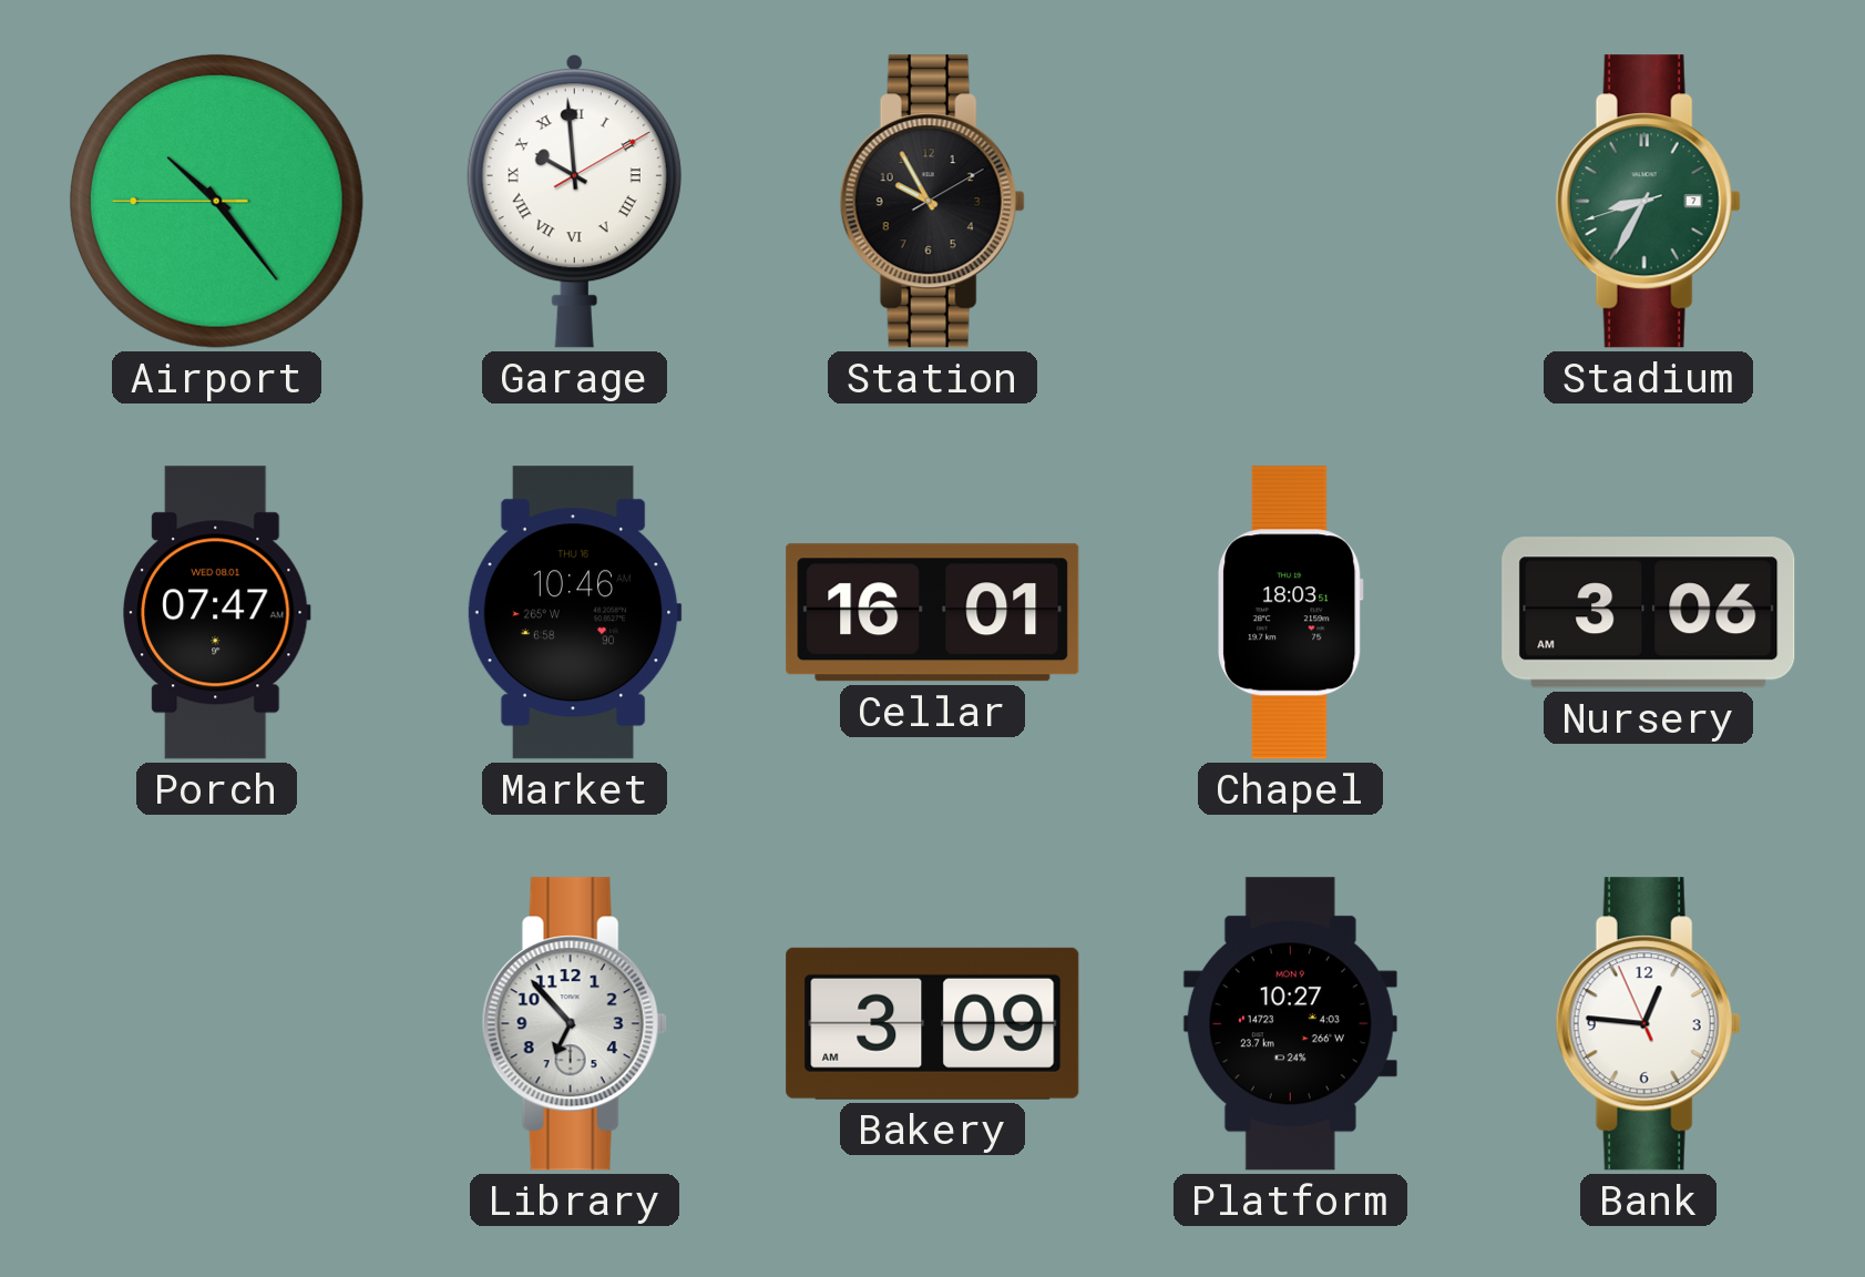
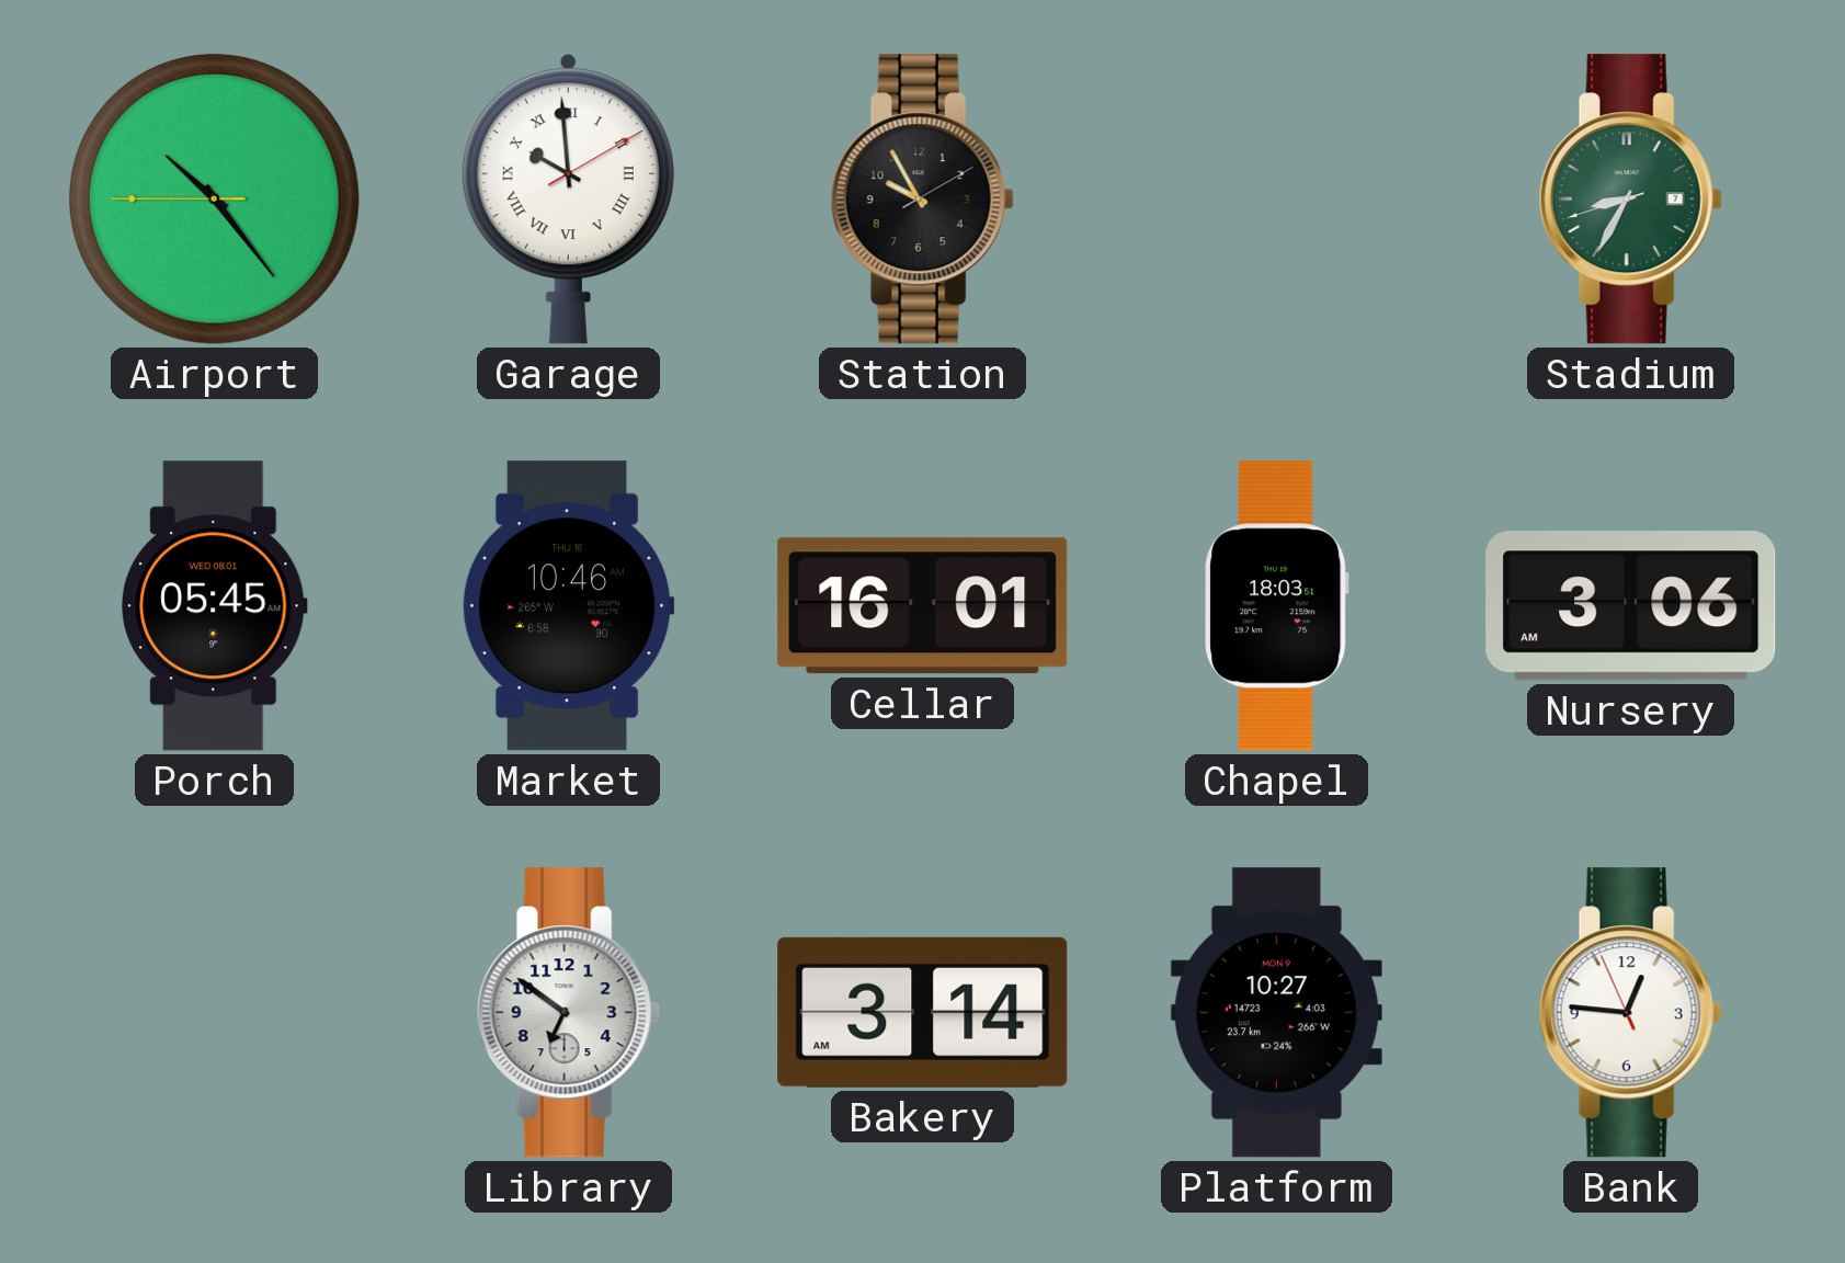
Porch: 07:47 -> 05:45 (215, 606)
Library: 6:53 -> 6:51 (568, 1013)
Bakery: 3:09 -> 3:14 (923, 1012)
